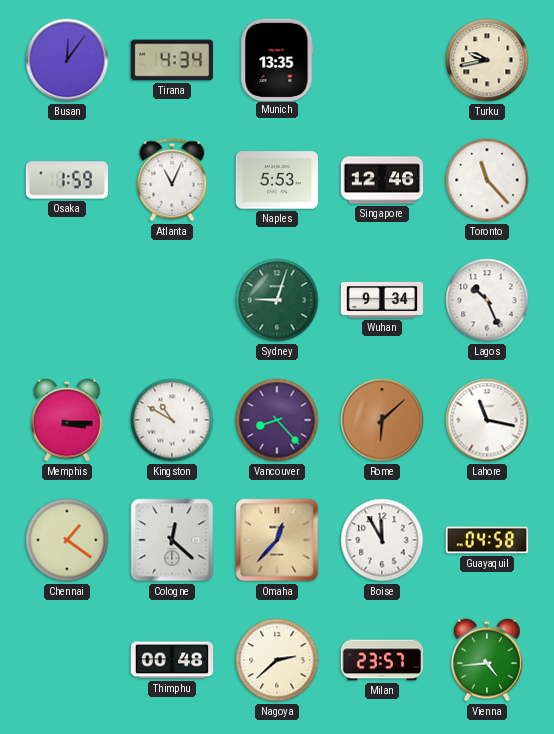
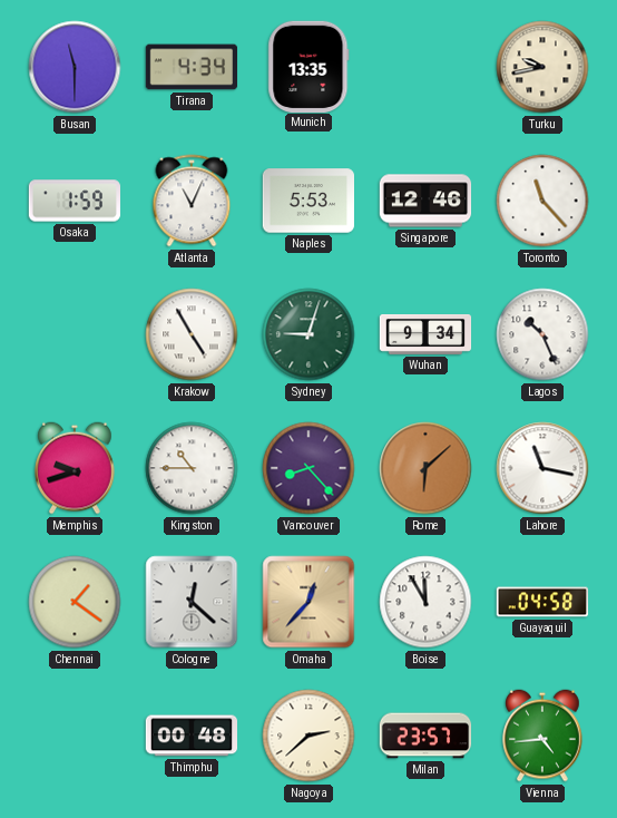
Busan: 12:06 -> 11:30 (75, 67)
Krakow: none -> 4:55 (192, 334)
Memphis: 3:15 -> 9:42 (76, 468)
Kingston: 10:50 -> 10:45 (192, 468)
